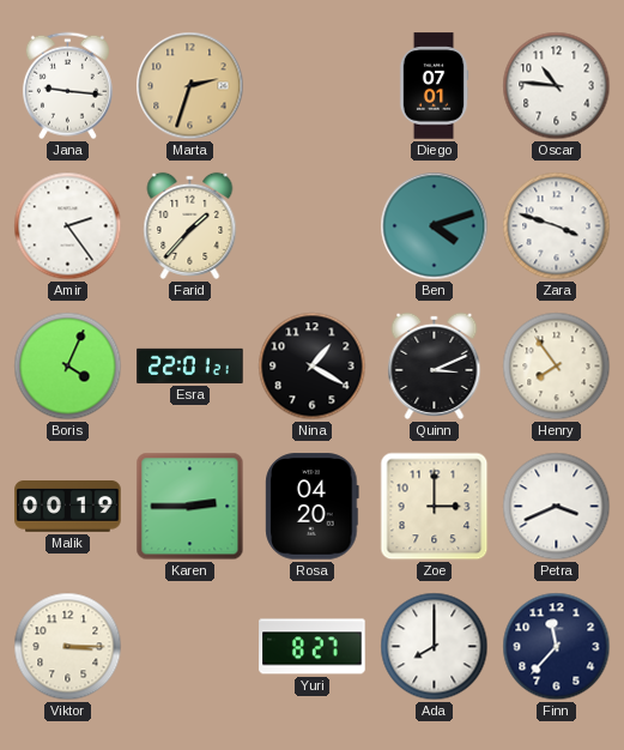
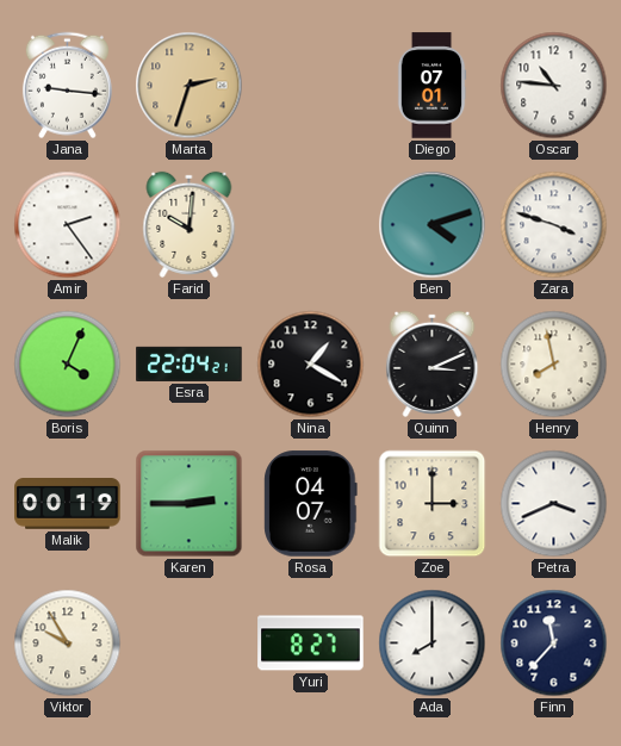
Farid: 1:37 -> 10:01 (190, 224)
Esra: 22:01 -> 22:04 (190, 363)
Henry: 7:54 -> 7:58 (554, 365)
Rosa: 04:20 -> 04:07 (311, 504)
Viktor: 3:15 -> 9:55 (68, 644)
